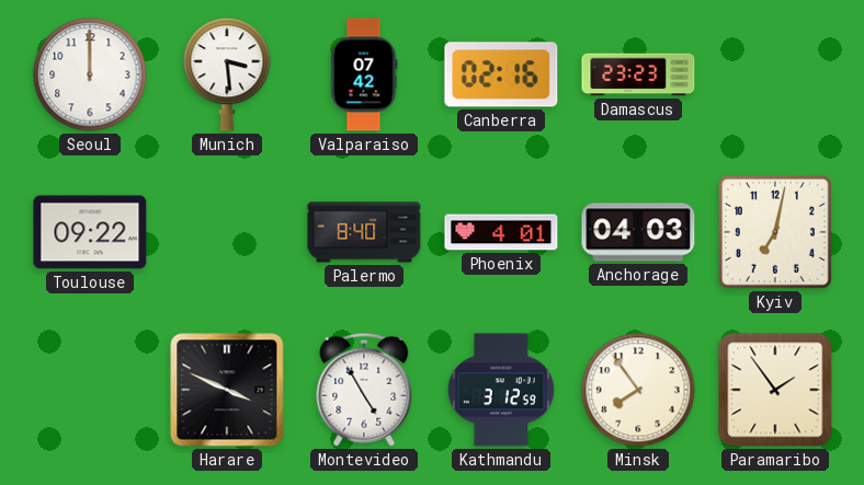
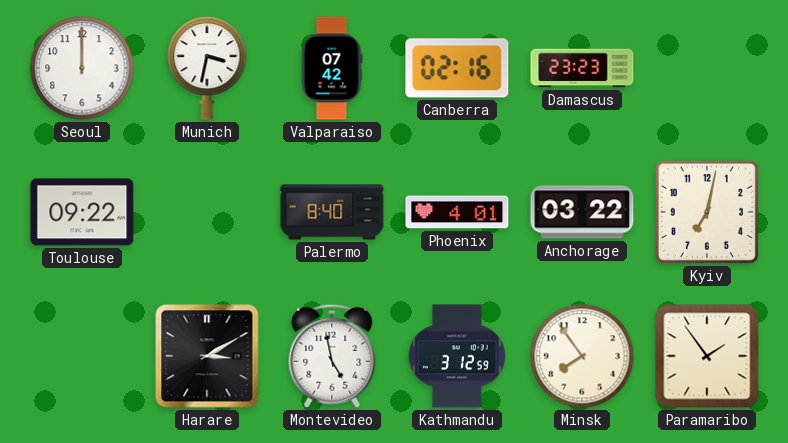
Munich: 3:29 -> 3:32 (207, 68)
Anchorage: 04:03 -> 03:22 (582, 212)
Harare: 3:49 -> 3:10 (207, 356)
Montevideo: 4:55 -> 4:58 (332, 356)
